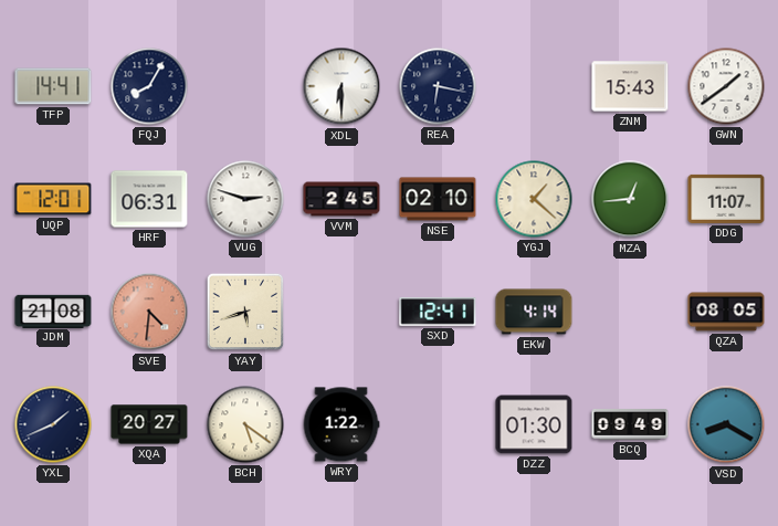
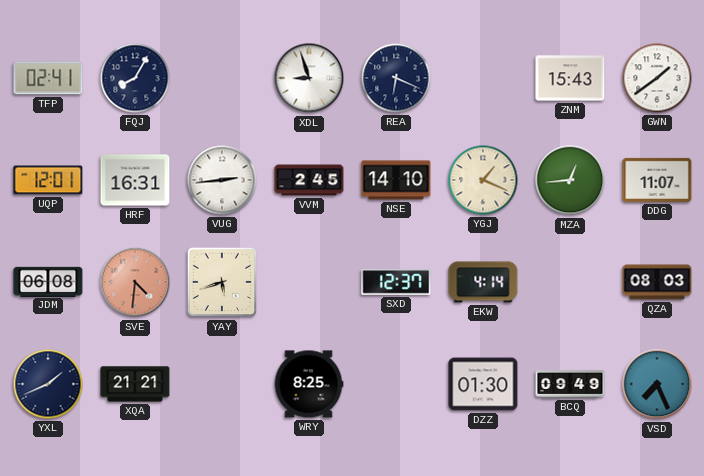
TFP: 14:41 -> 02:41 (48, 78)
XDL: 6:30 -> 8:57 (309, 78)
REA: 6:17 -> 6:19 (396, 78)
HRF: 06:31 -> 16:31 (135, 180)
VUG: 2:48 -> 2:44 (222, 180)
NSE: 02:10 -> 14:10 (396, 180)
YGJ: 1:22 -> 1:19 (483, 180)
JDM: 21:08 -> 06:08 (48, 281)
SXD: 12:41 -> 12:37 (396, 282)
QZA: 08:05 -> 08:03 (657, 282)
XQA: 20:27 -> 21:21 (135, 384)
BCH: 5:21 -> none (245, 424)
WRY: 1:22 -> 8:25 (309, 384)
VSD: 8:20 -> 7:26 (657, 384)
